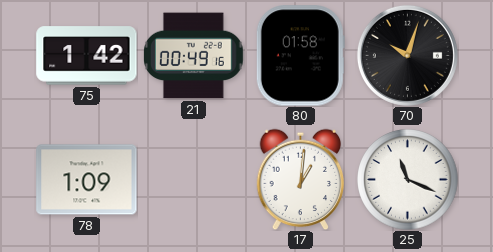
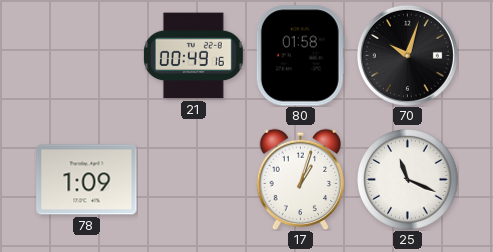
75: 1:42 -> none (87, 56)
17: 1:01 -> 1:03 (301, 179)
